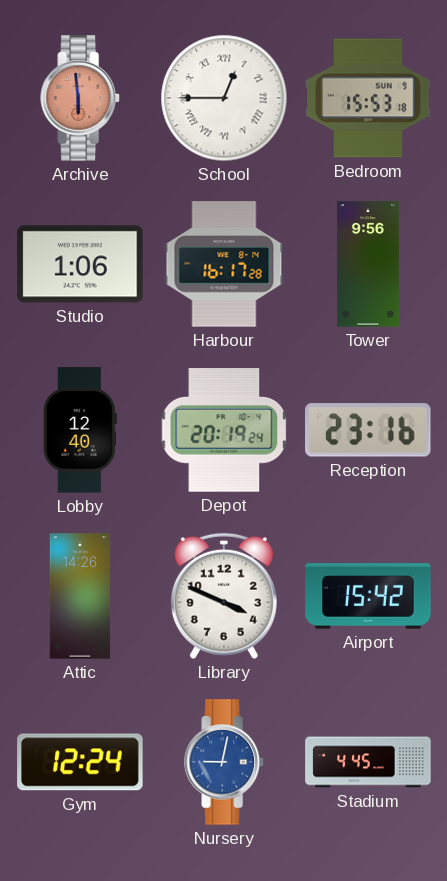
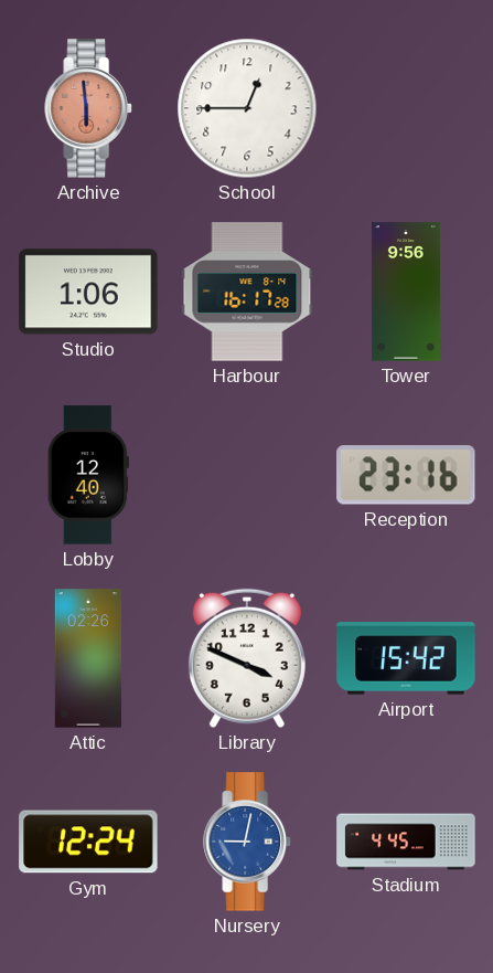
School numerals: Roman -> Arabic (247, 108)
Bedroom: 15:53 -> none (368, 98)
Depot: 20:19 -> none (224, 431)
Attic: 14:26 -> 02:26 (88, 658)
